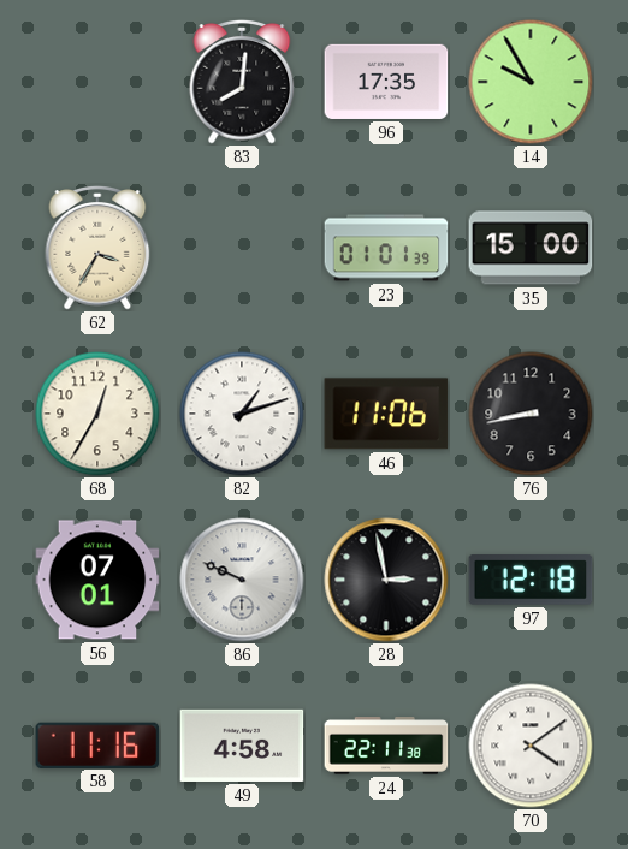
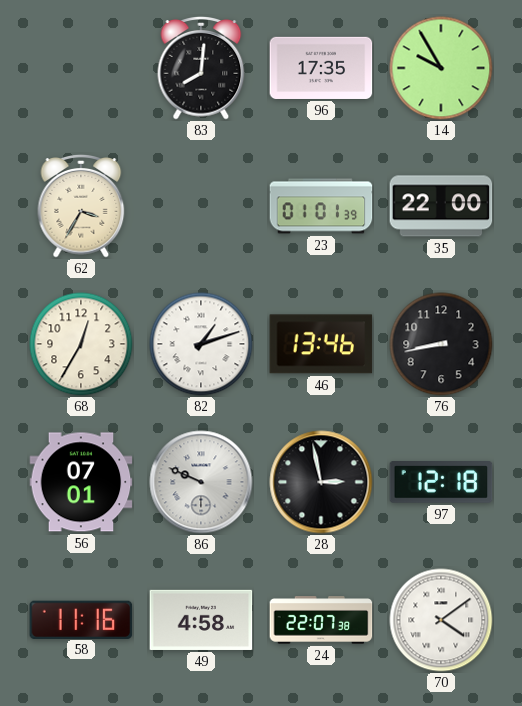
35: 15:00 -> 22:00 (441, 206)
46: 11:06 -> 13:46 (321, 344)
24: 22:11 -> 22:07 (321, 620)
